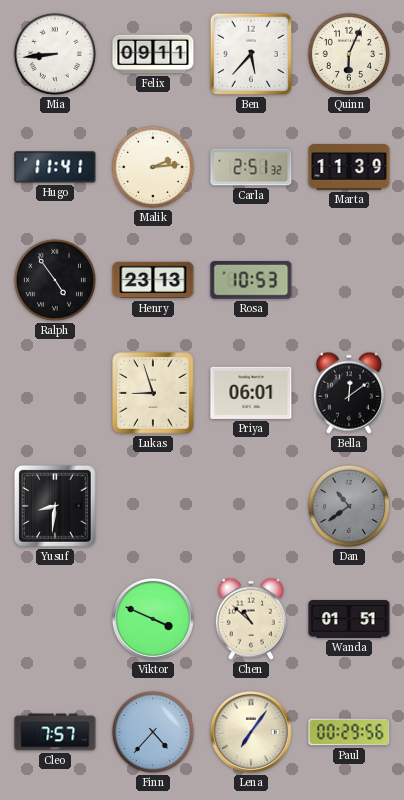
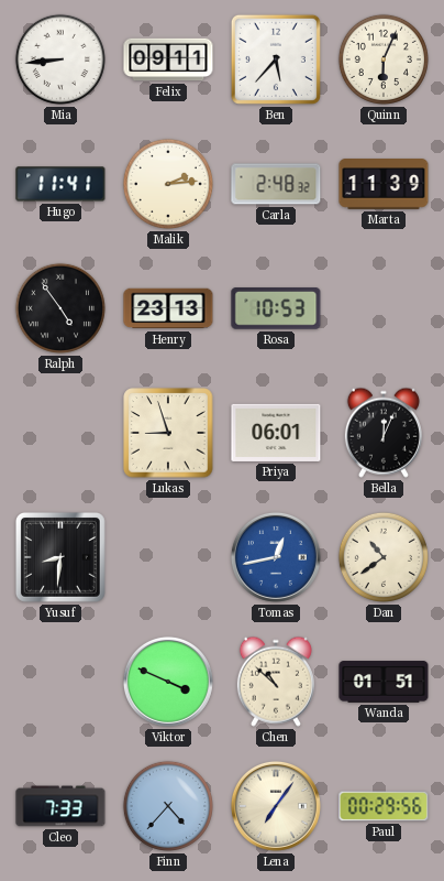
Carla: 2:51 -> 2:48 (276, 184)
Bella: 12:09 -> 12:04 (384, 433)
Tomas: none -> 12:43 (276, 557)
Dan dial: grey -> cream (384, 557)
Cleo: 7:57 -> 7:33 (60, 806)
